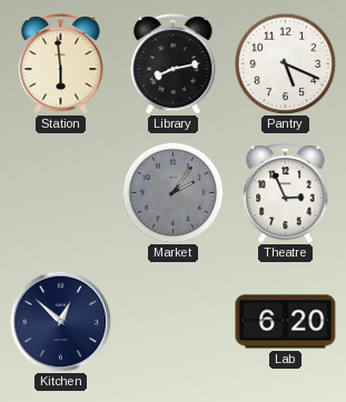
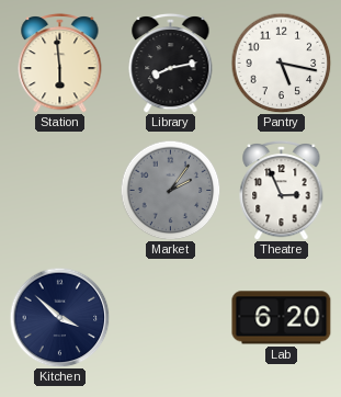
Pantry: 5:19 -> 5:17 (281, 63)
Kitchen: 12:52 -> 3:52 (59, 317)
